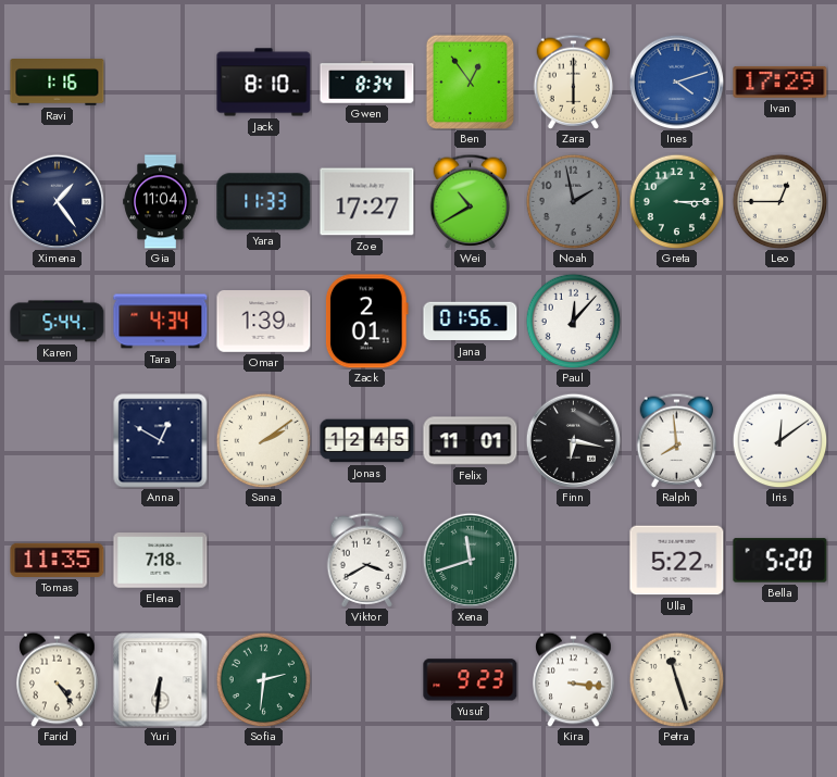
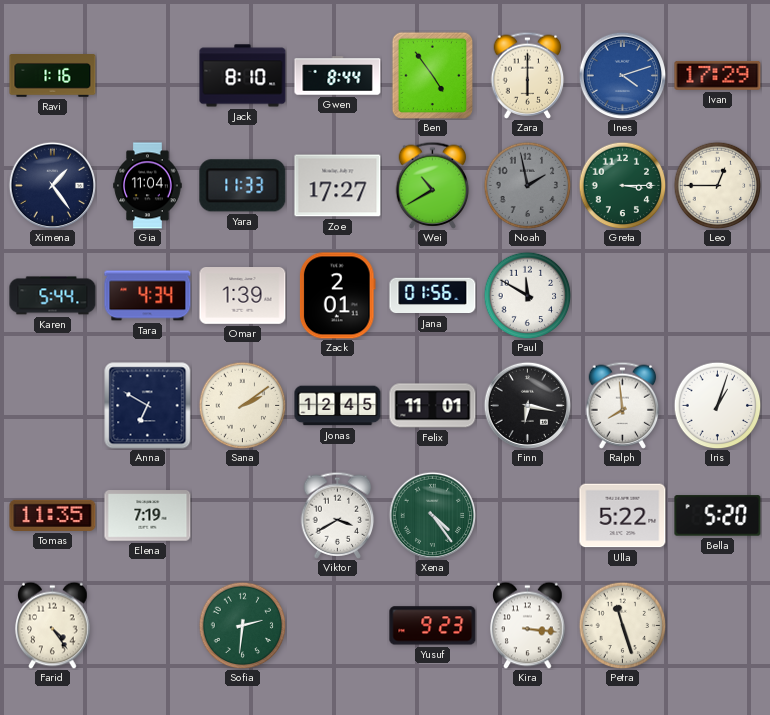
Gwen: 8:34 -> 8:44 (338, 76)
Ben: 12:54 -> 4:54 (432, 75)
Paul: 12:07 -> 11:50 (527, 295)
Anna: 12:50 -> 6:50 (148, 406)
Iris: 12:09 -> 1:03 (717, 405)
Elena: 7:18 -> 7:19 (148, 516)
Xena: 11:42 -> 4:24 (432, 515)
Yuri: 6:31 -> none (161, 680)
